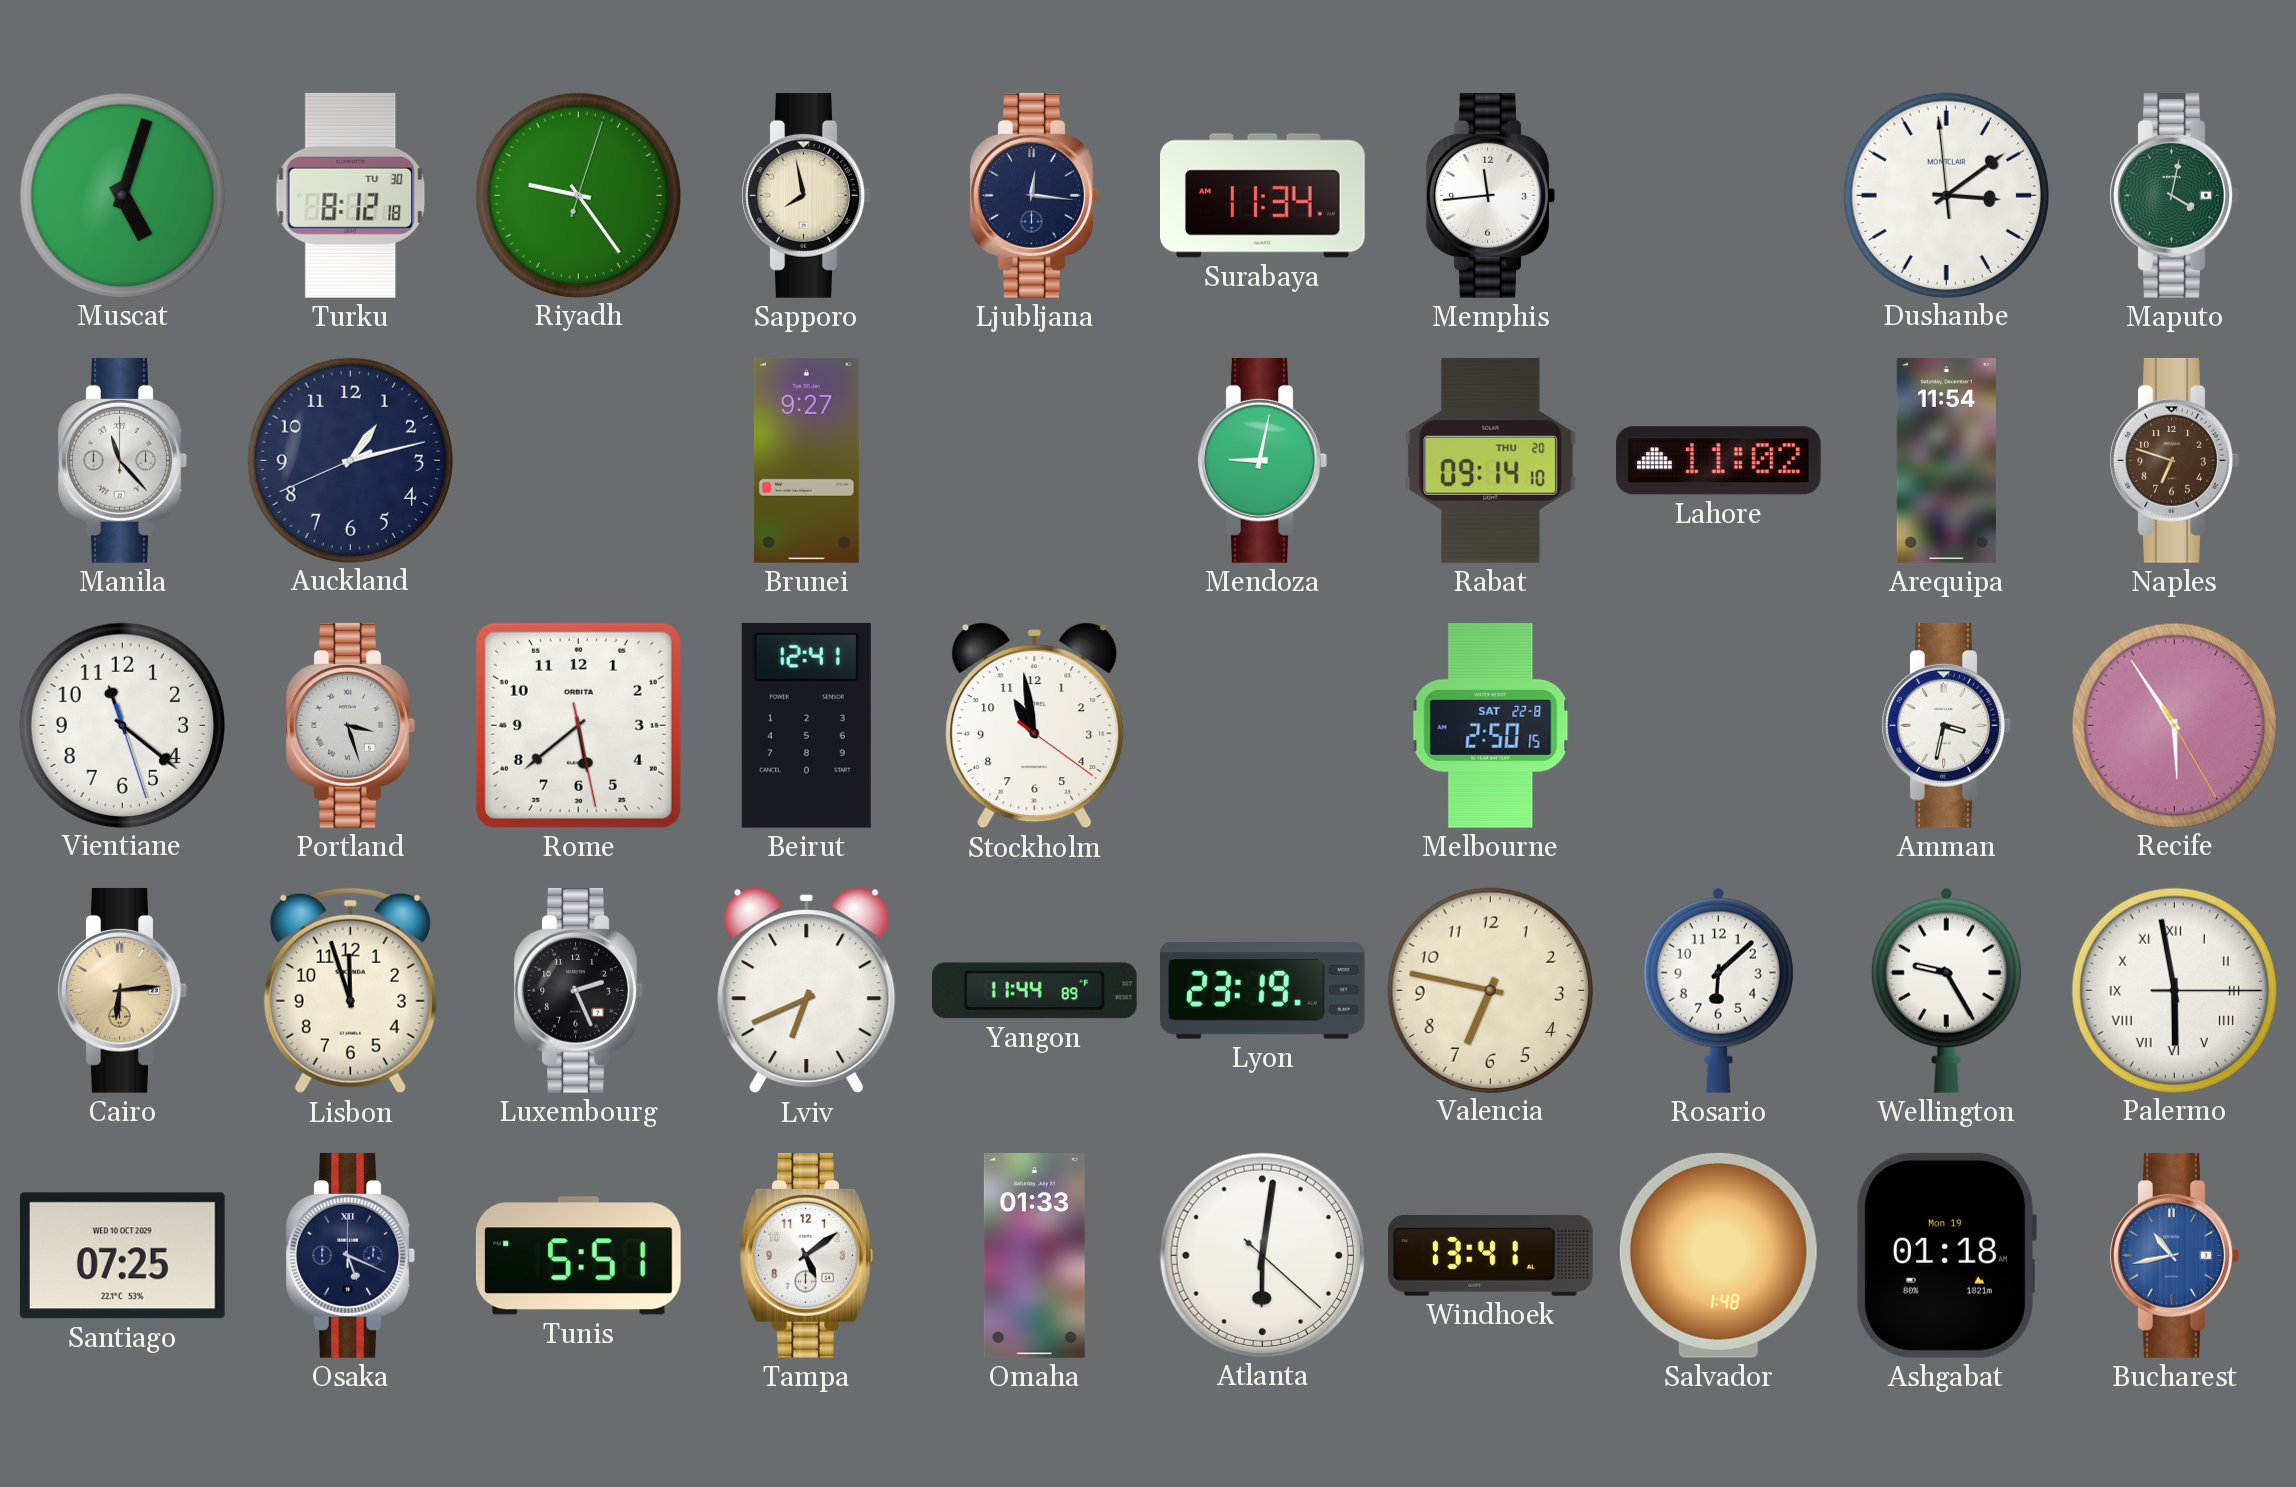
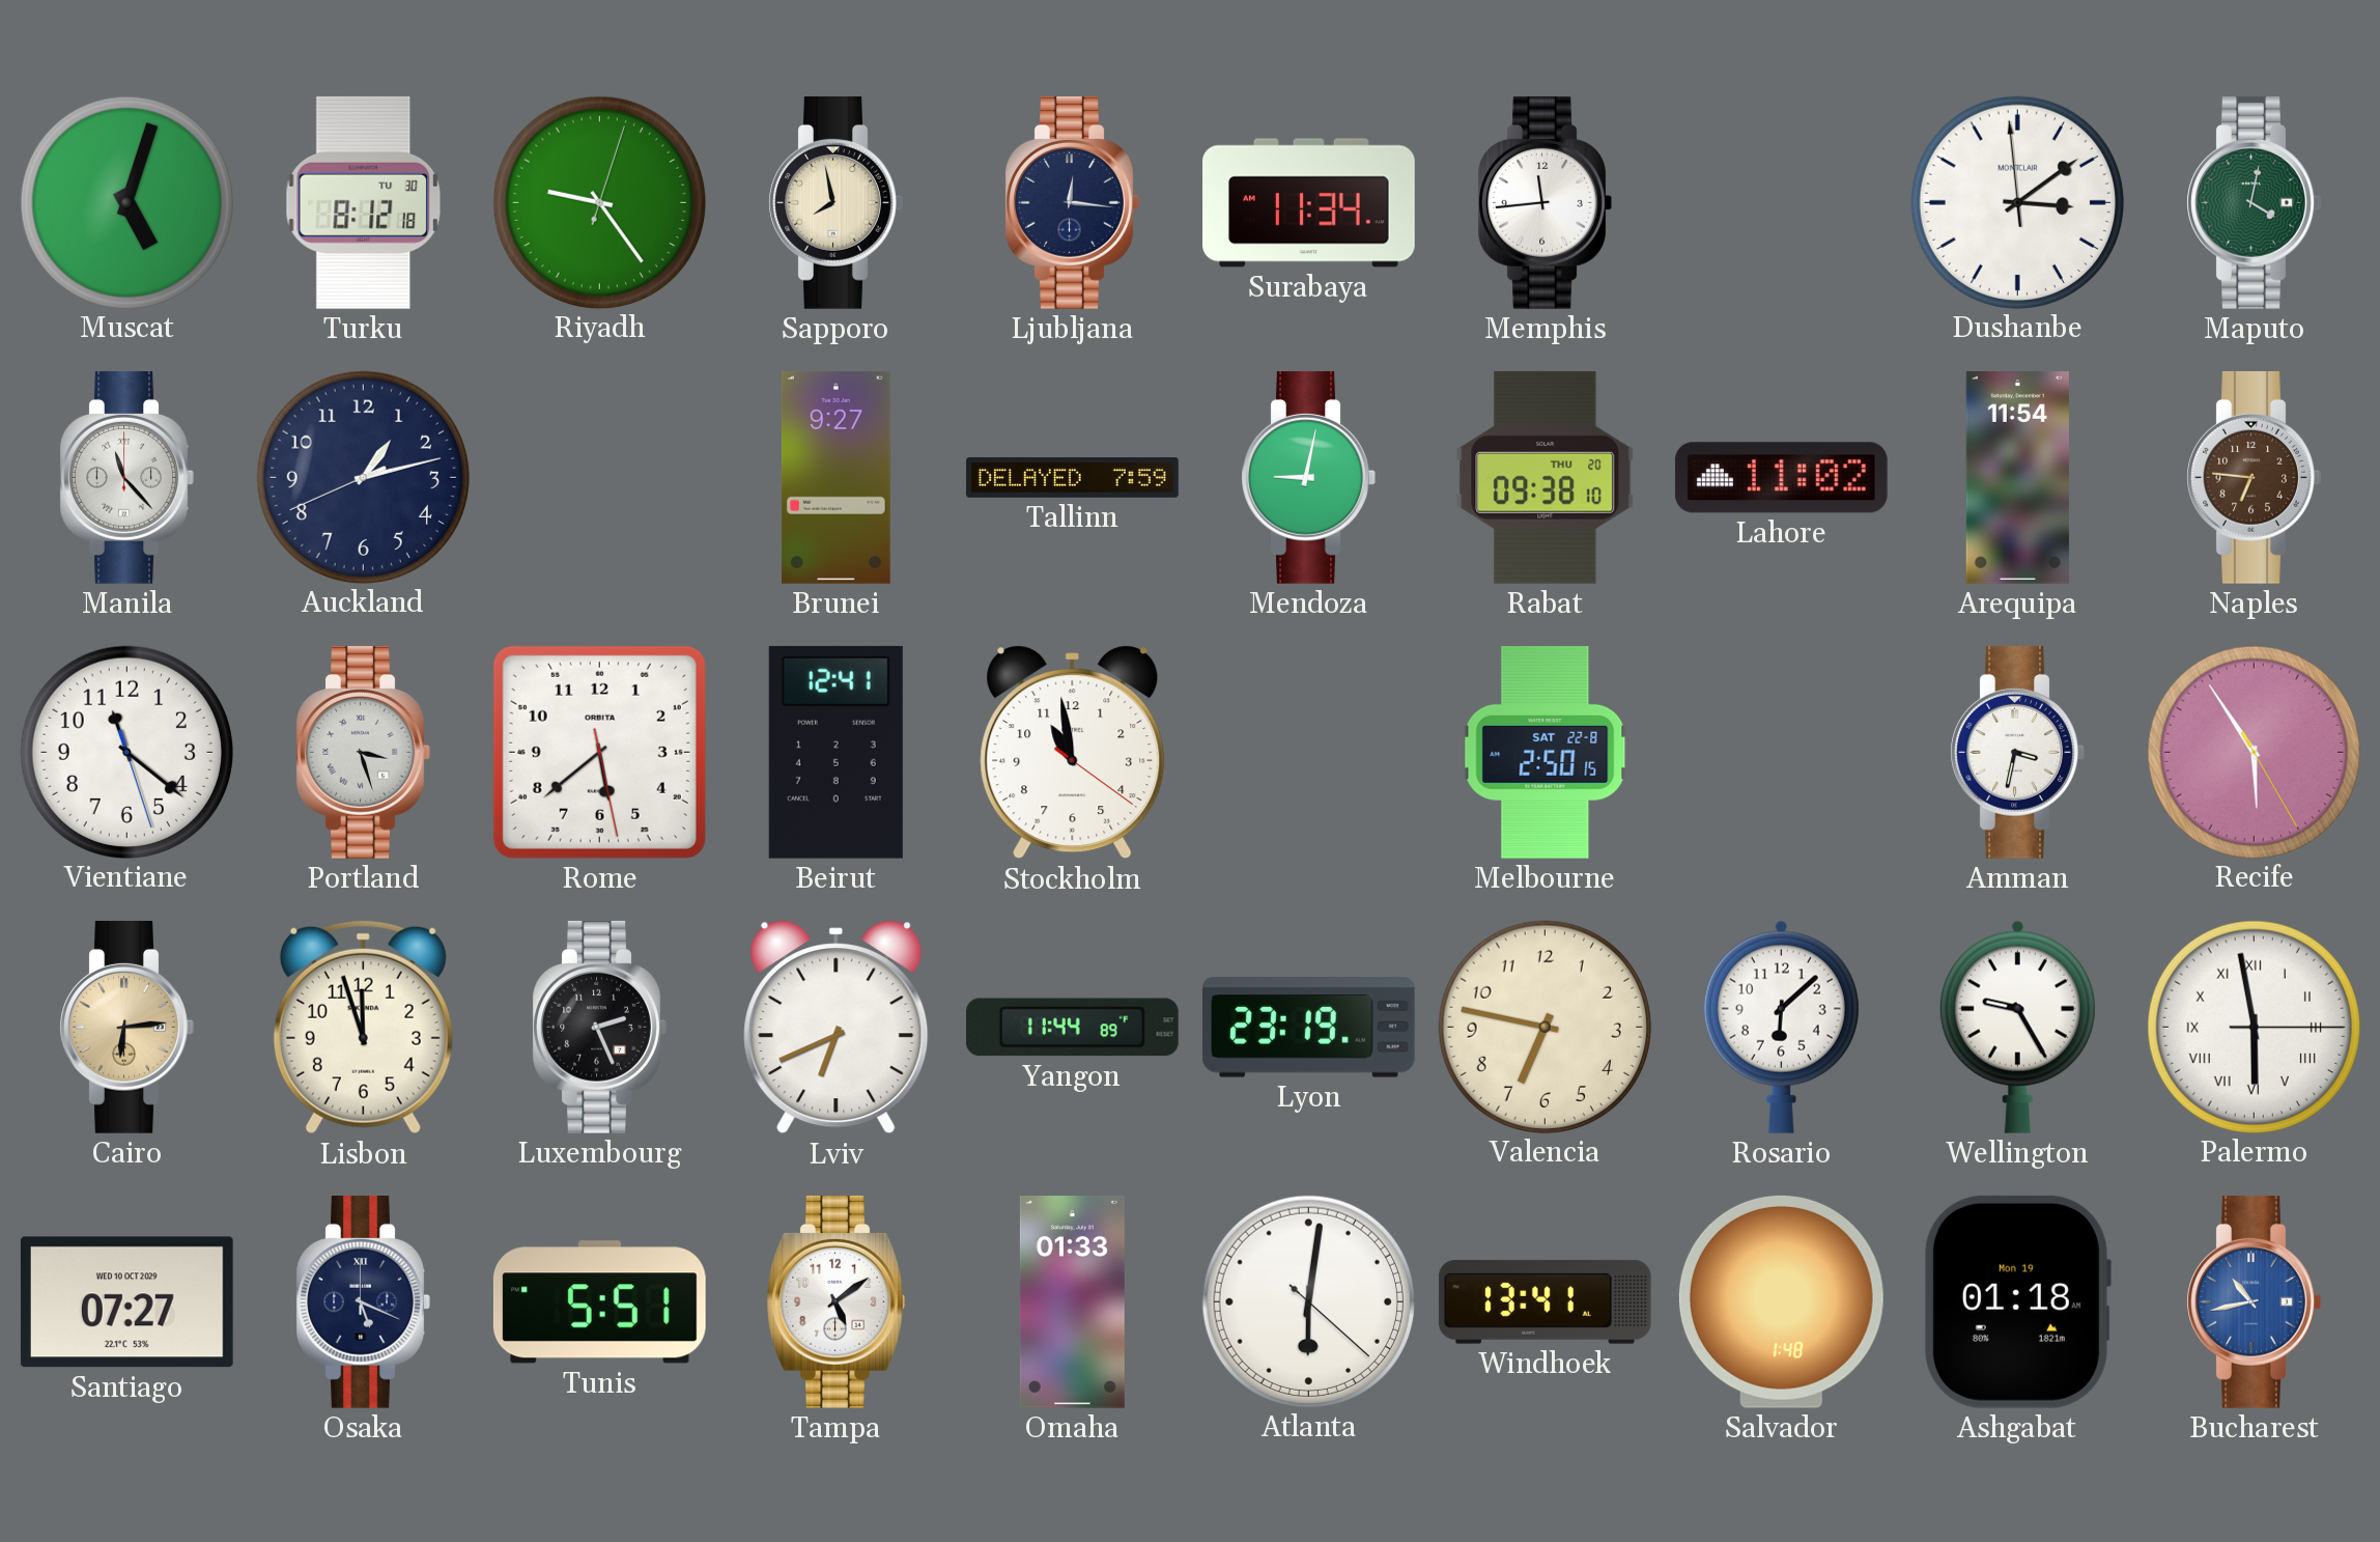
Tallinn: none -> 7:59 (1073, 477)
Rabat: 09:14 -> 09:38 (1546, 477)
Naples: 6:48 -> 6:46 (2254, 477)
Santiago: 07:25 -> 07:27 (126, 1302)
